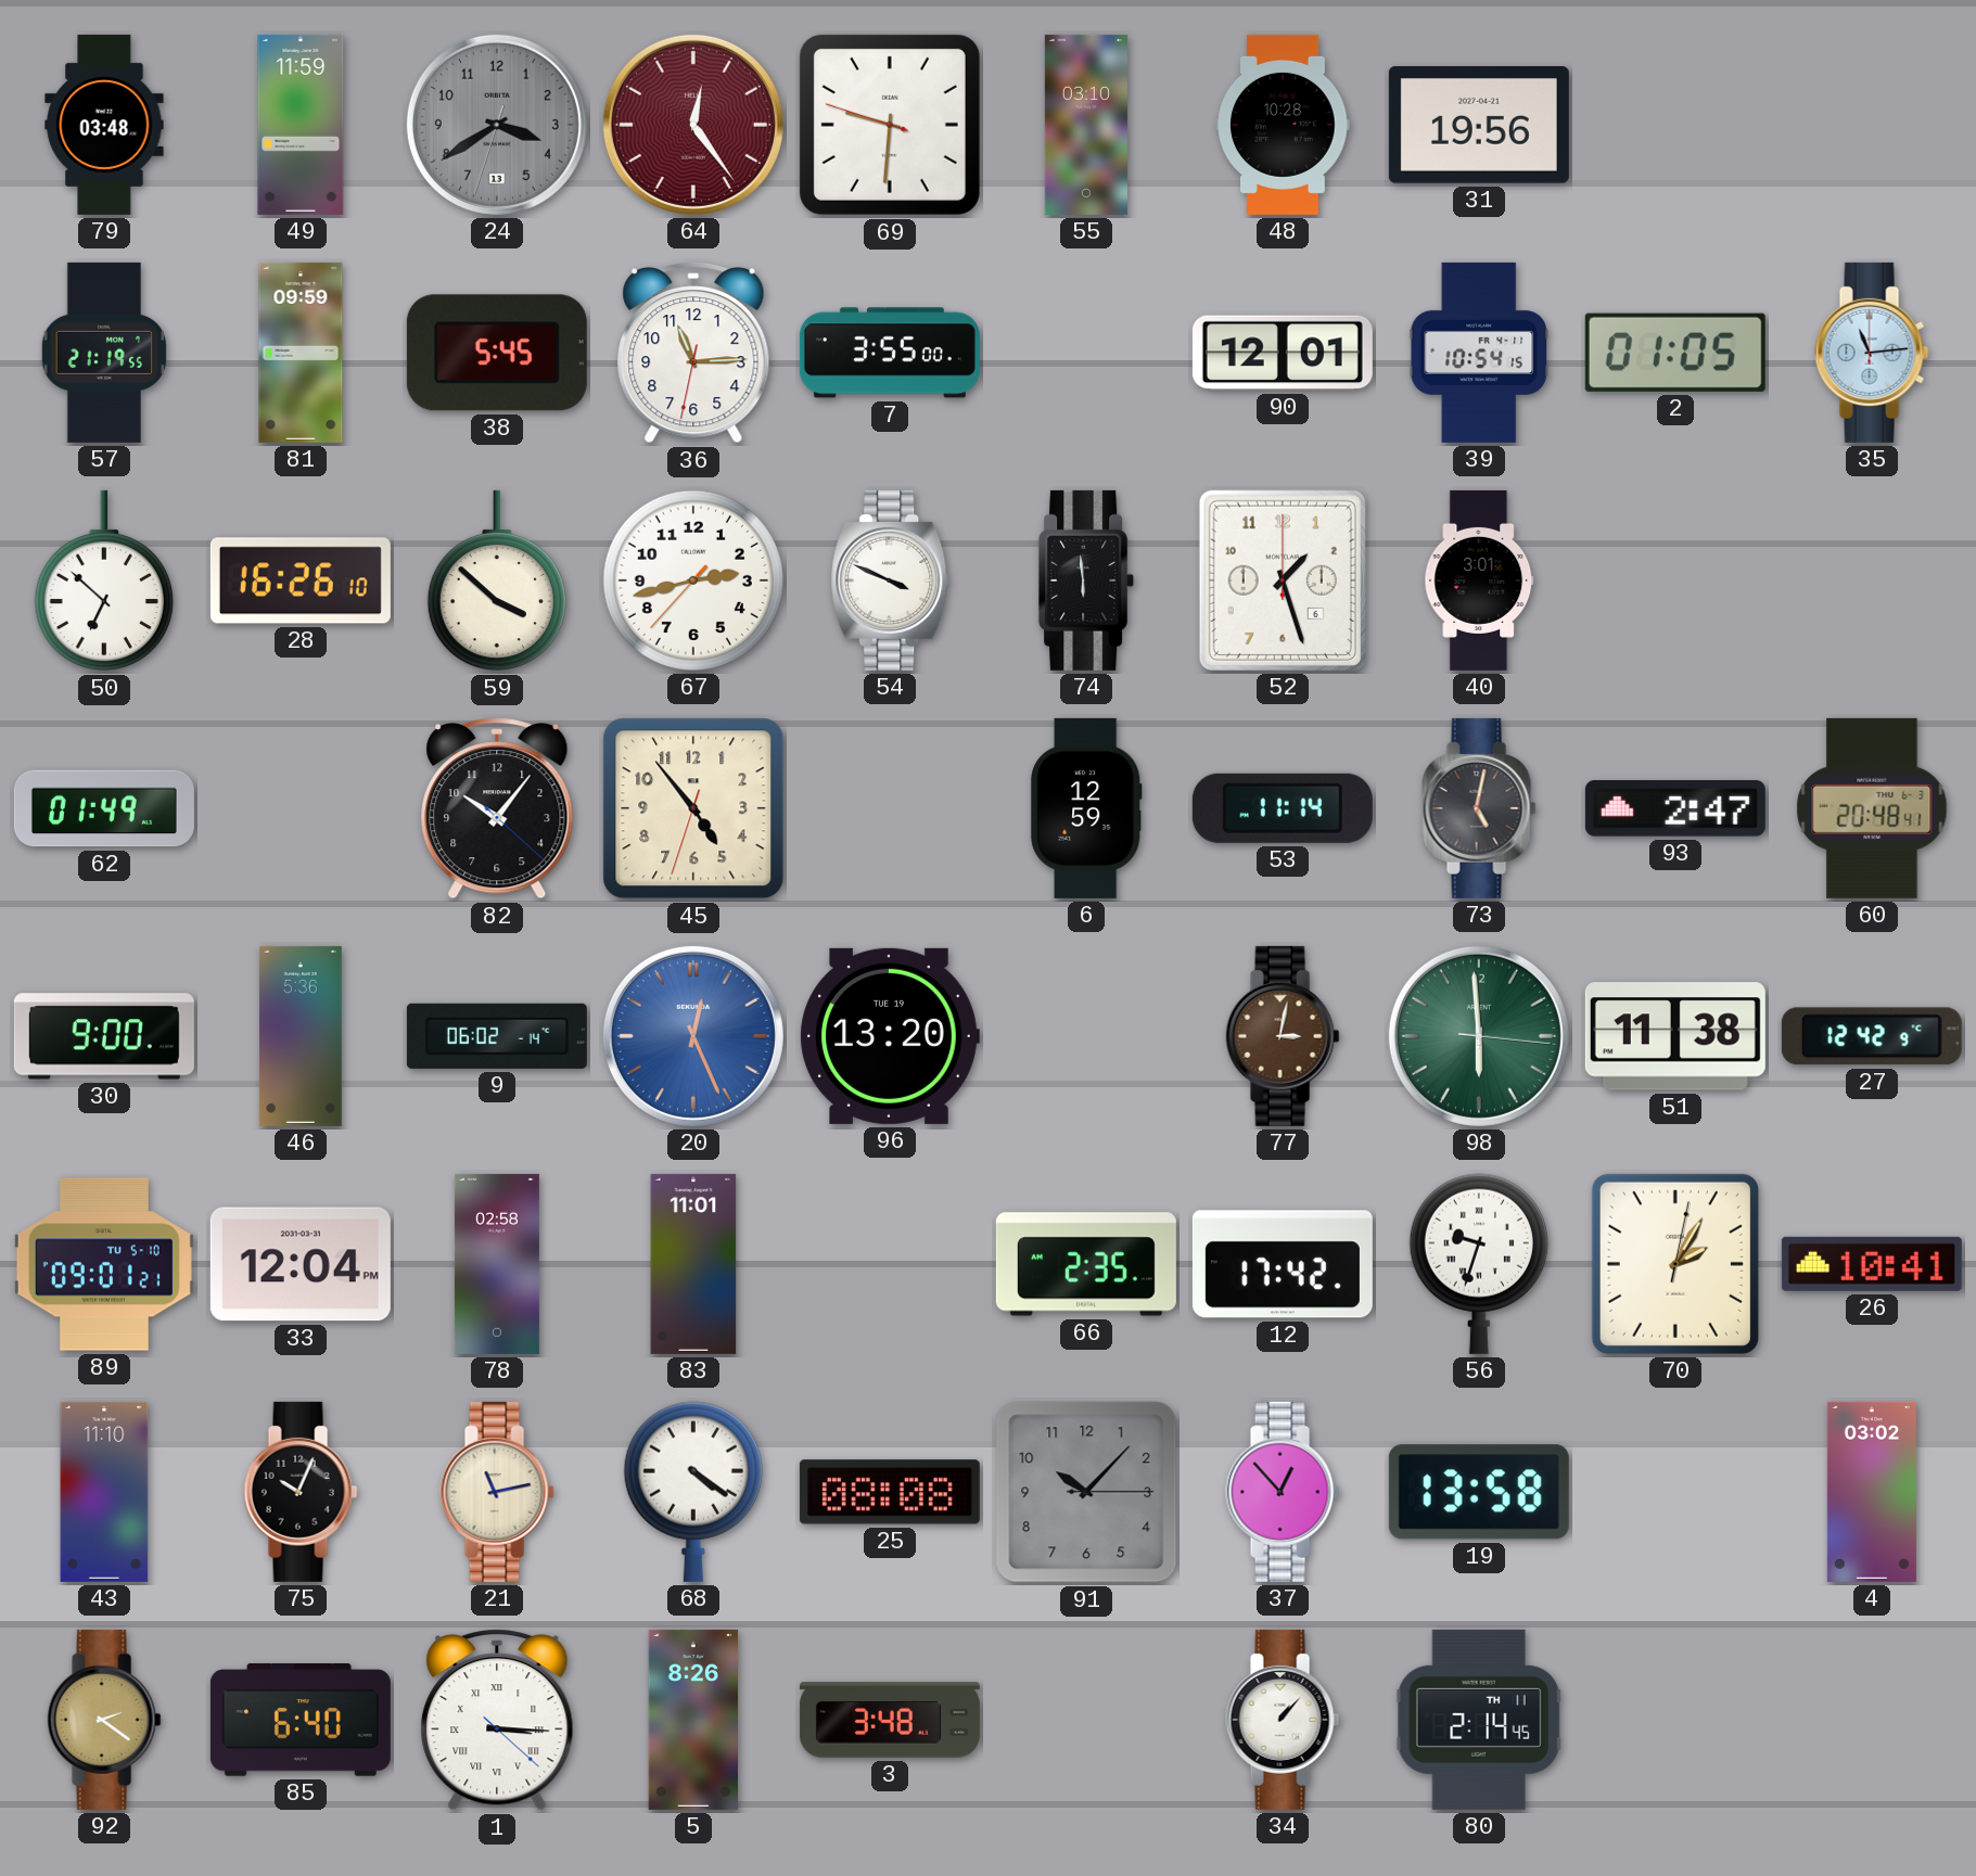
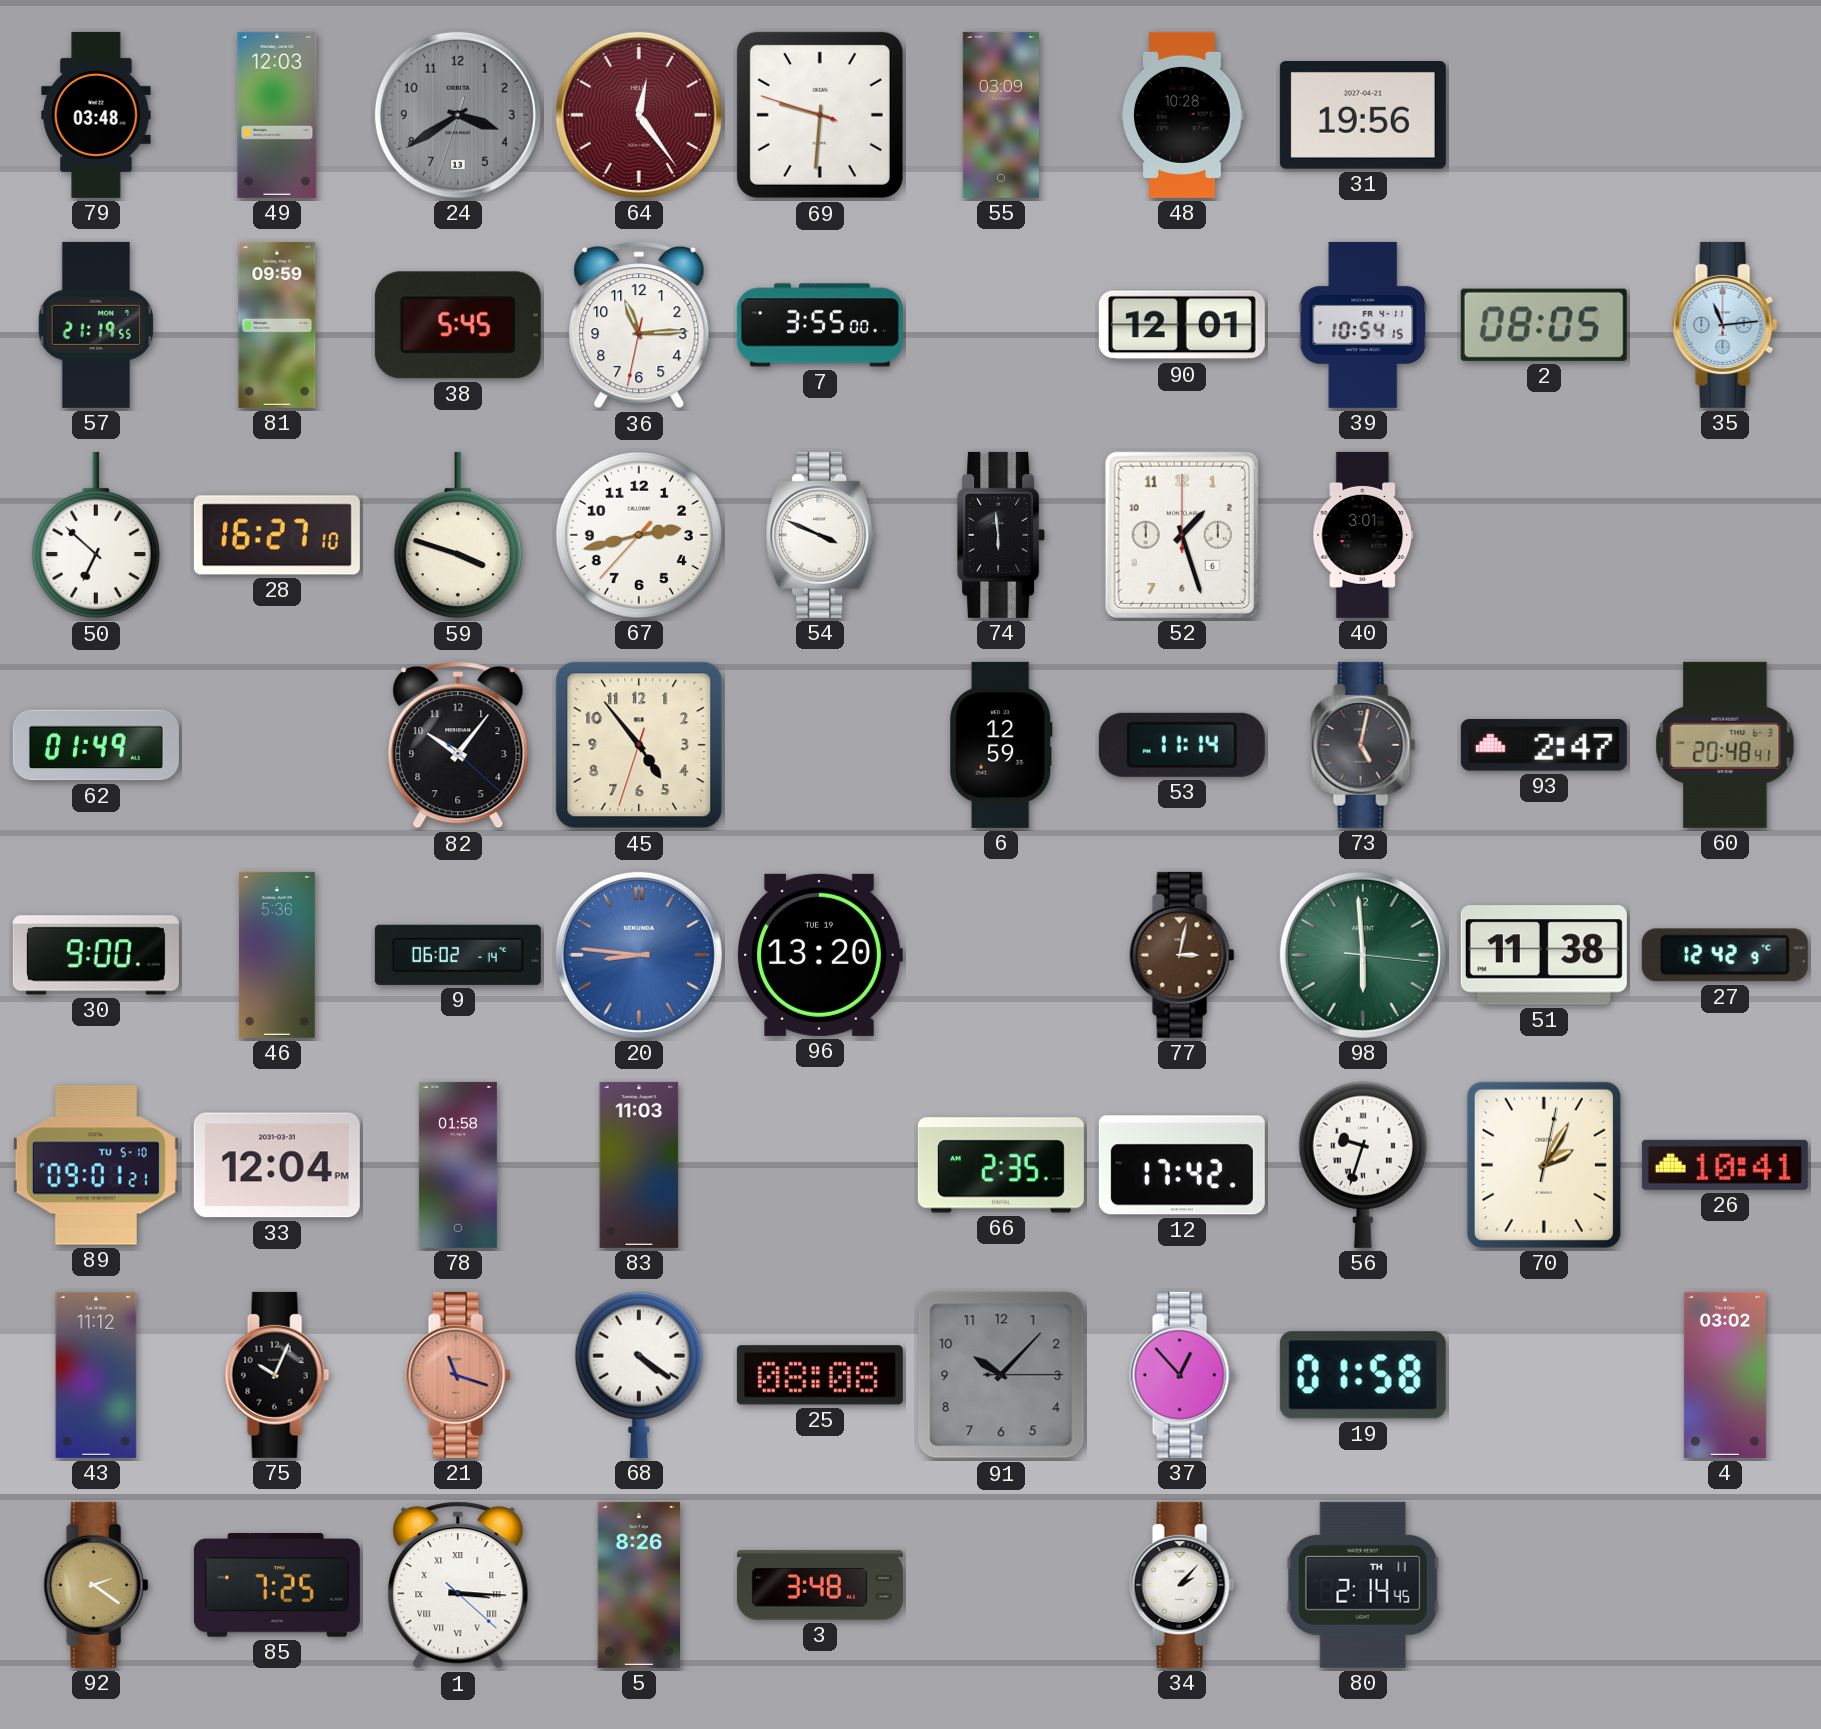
49: 11:59 -> 12:03 (277, 115)
55: 03:10 -> 03:09 (1001, 115)
2: 01:05 -> 08:05 (1544, 325)
28: 16:26 -> 16:27 (277, 535)
59: 3:52 -> 3:48 (458, 535)
20: 12:26 -> 8:46 (639, 955)
78: 02:58 -> 01:58 (458, 1165)
83: 11:01 -> 11:03 (639, 1165)
43: 11:10 -> 11:12 (96, 1375)
21: 11:13 -> 11:18 (458, 1375)
21 dial: cream -> salmon (458, 1375)
19: 13:58 -> 01:58 (1363, 1375)
85: 6:40 -> 7:25 (277, 1586)
34: 1:07 -> 2:07 (1182, 1585)
